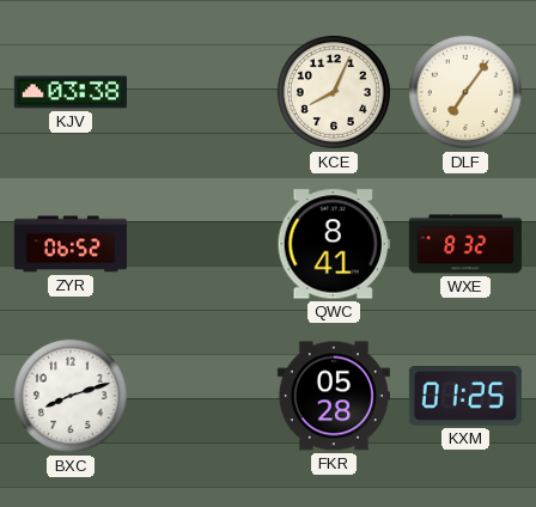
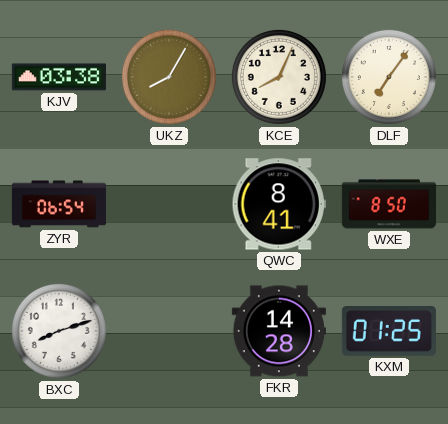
UKZ: none -> 8:05 (169, 77)
ZYR: 06:52 -> 06:54 (59, 204)
WXE: 8:32 -> 8:50 (389, 204)
FKR: 05:28 -> 14:28 (279, 331)
